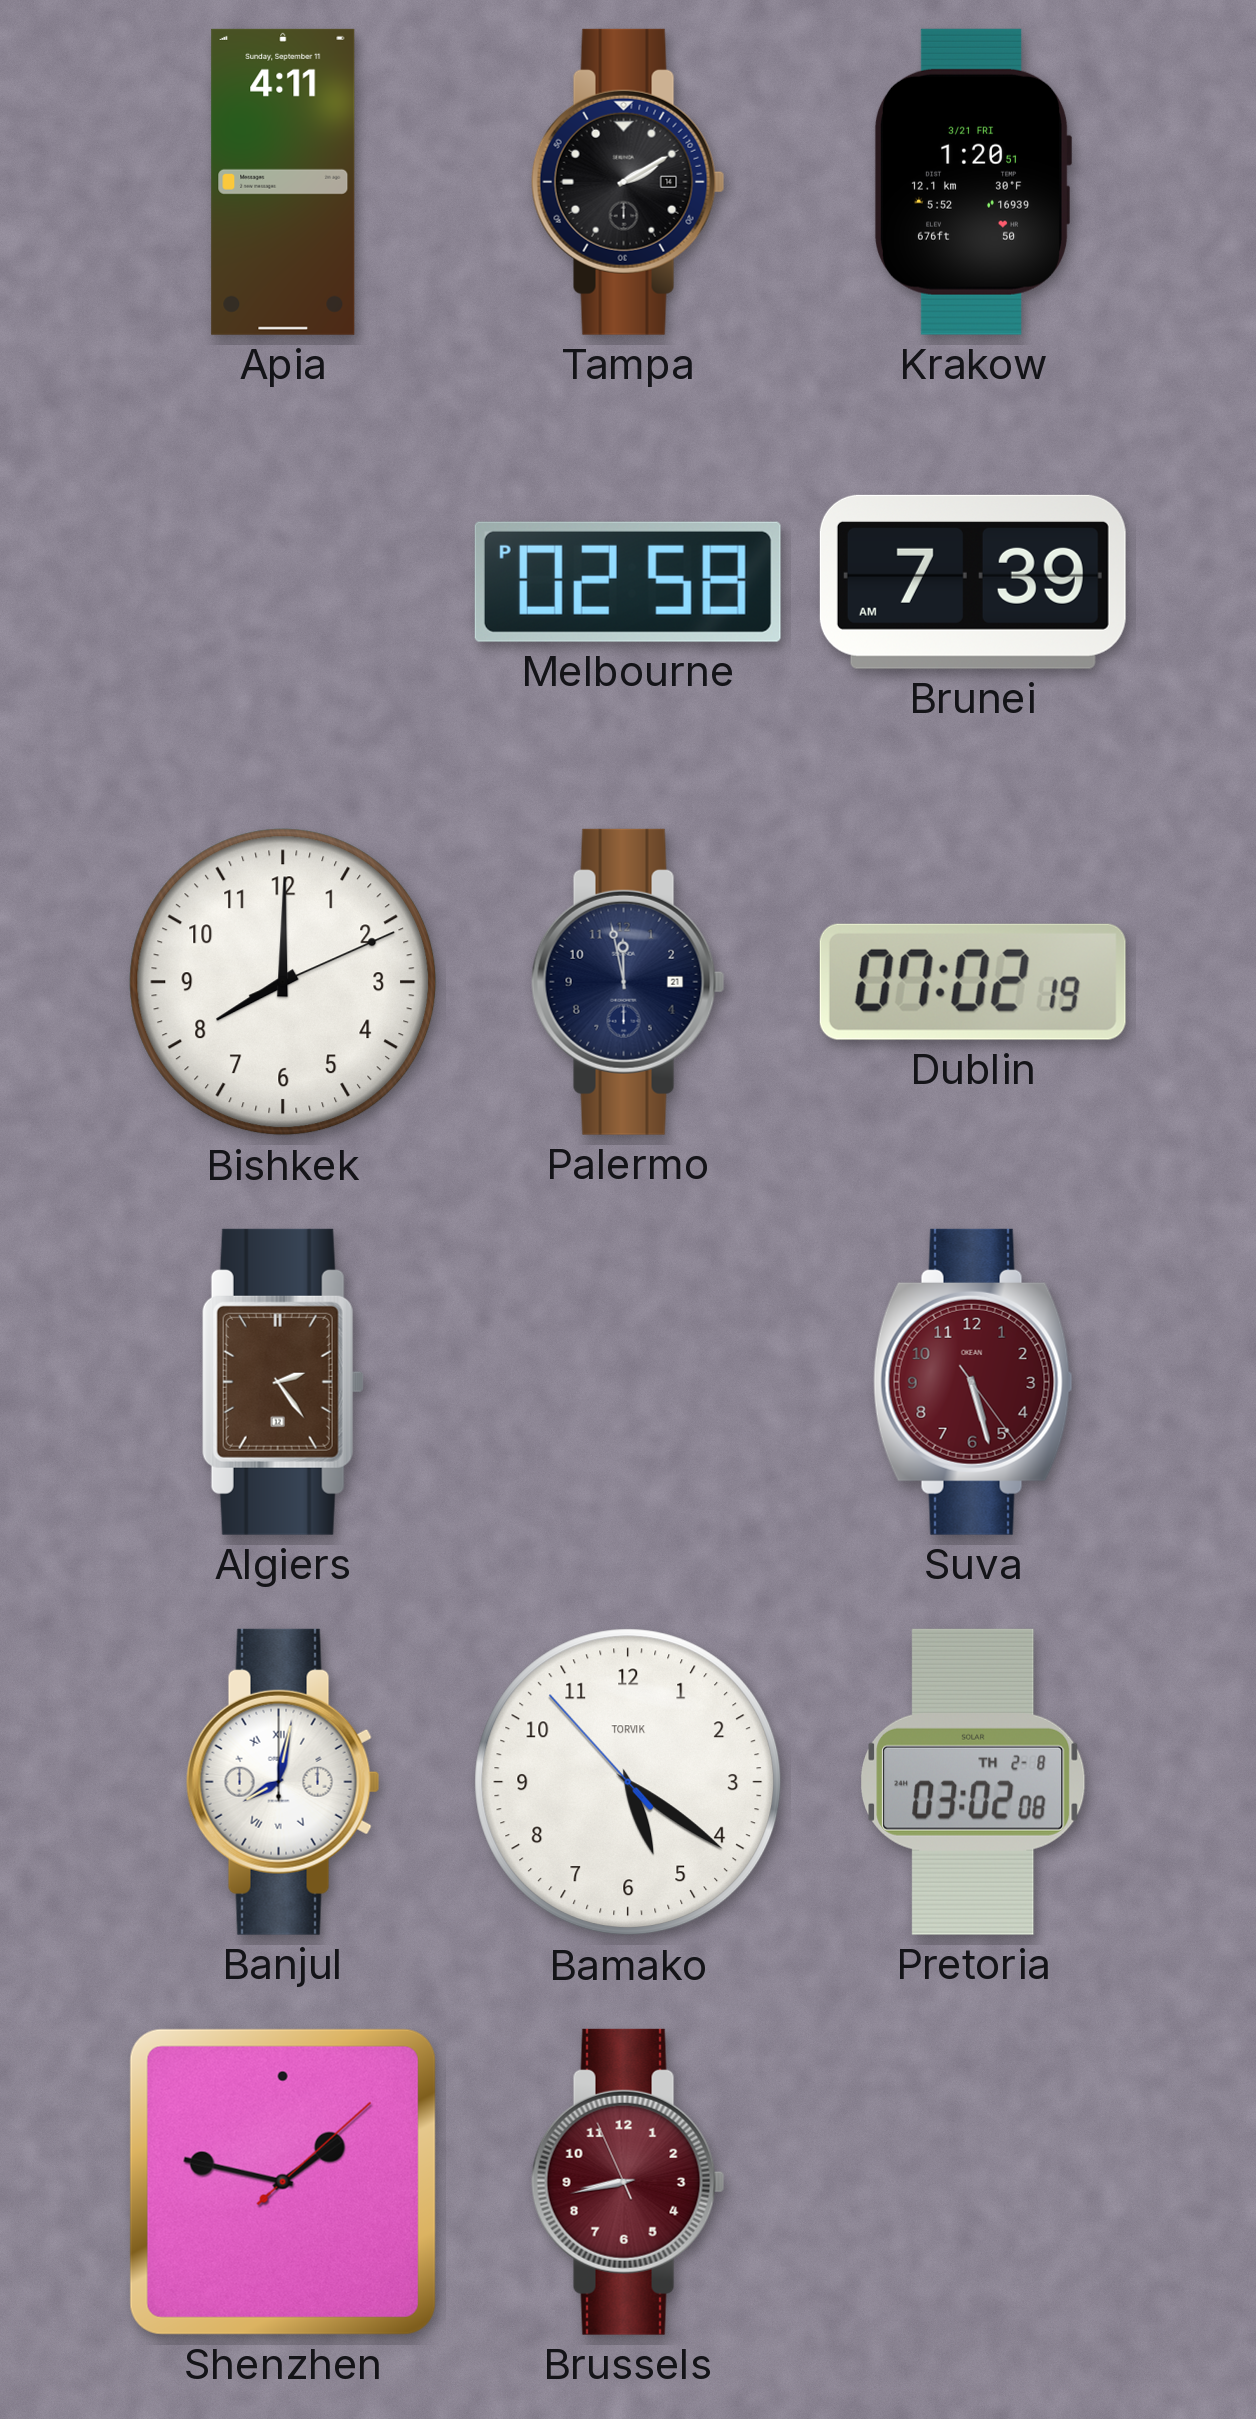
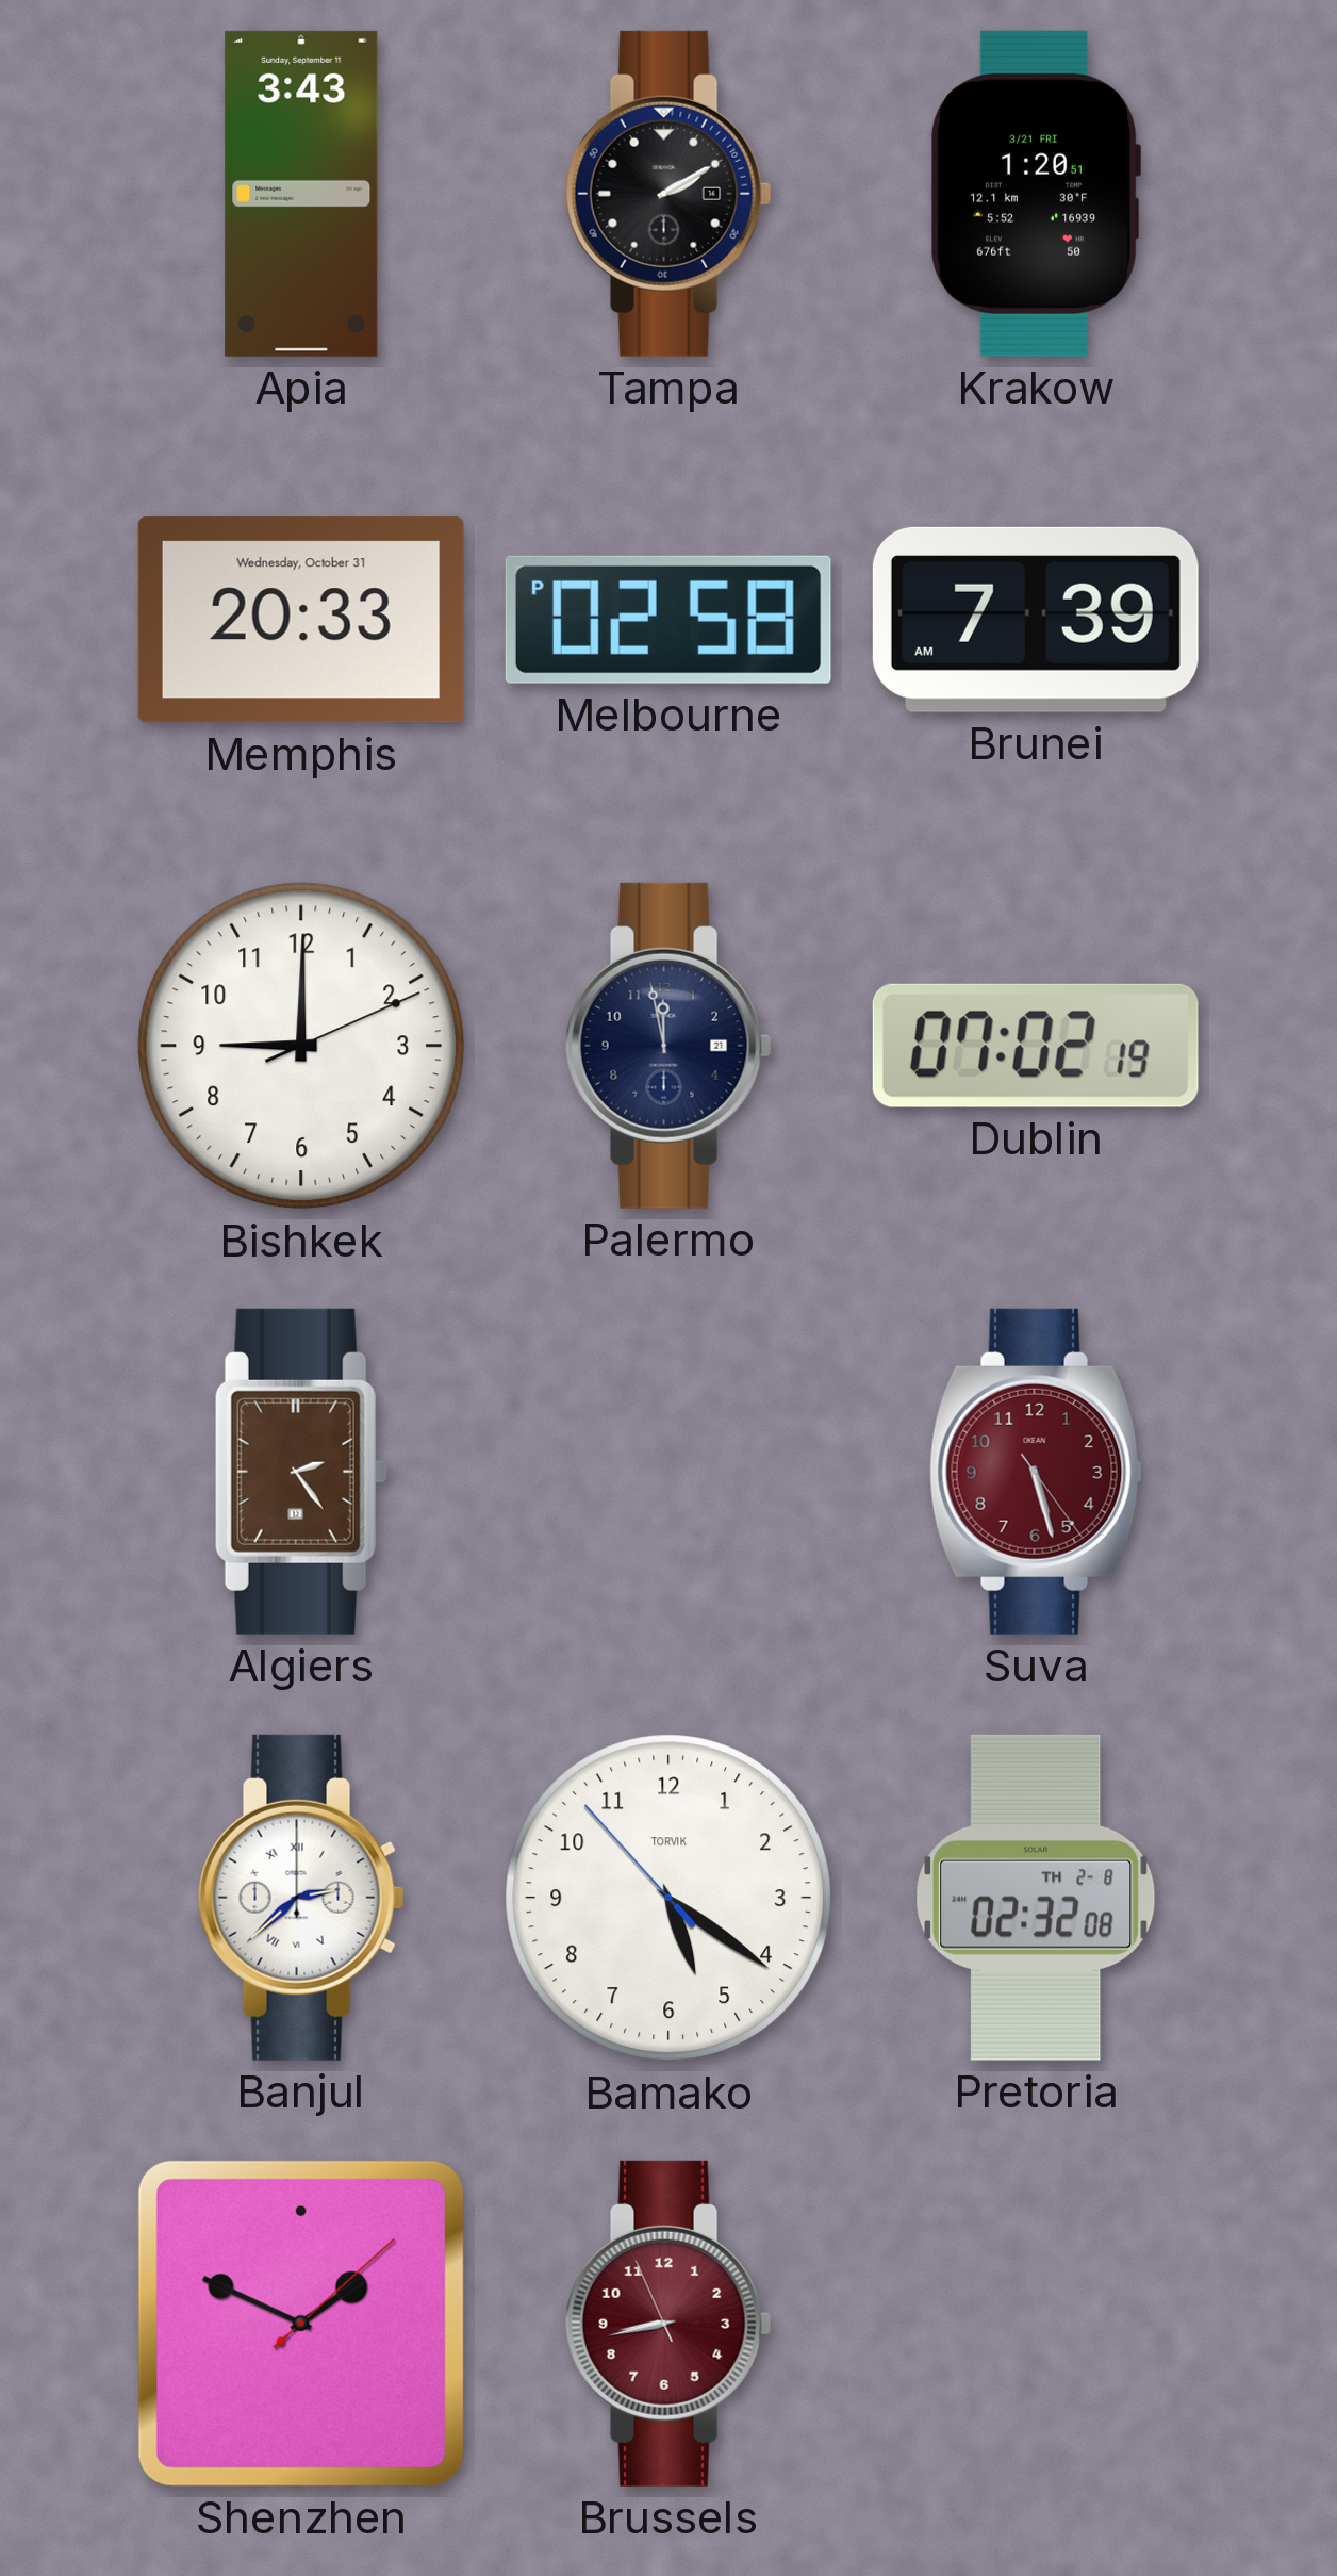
Apia: 4:11 -> 3:43 (301, 194)
Memphis: none -> 20:33 (301, 620)
Bishkek: 8:00 -> 9:00 (301, 1046)
Banjul: 8:02 -> 2:38 (301, 1898)
Pretoria: 03:02 -> 02:32 (1036, 1898)
Shenzhen: 1:47 -> 1:49 (301, 2324)
